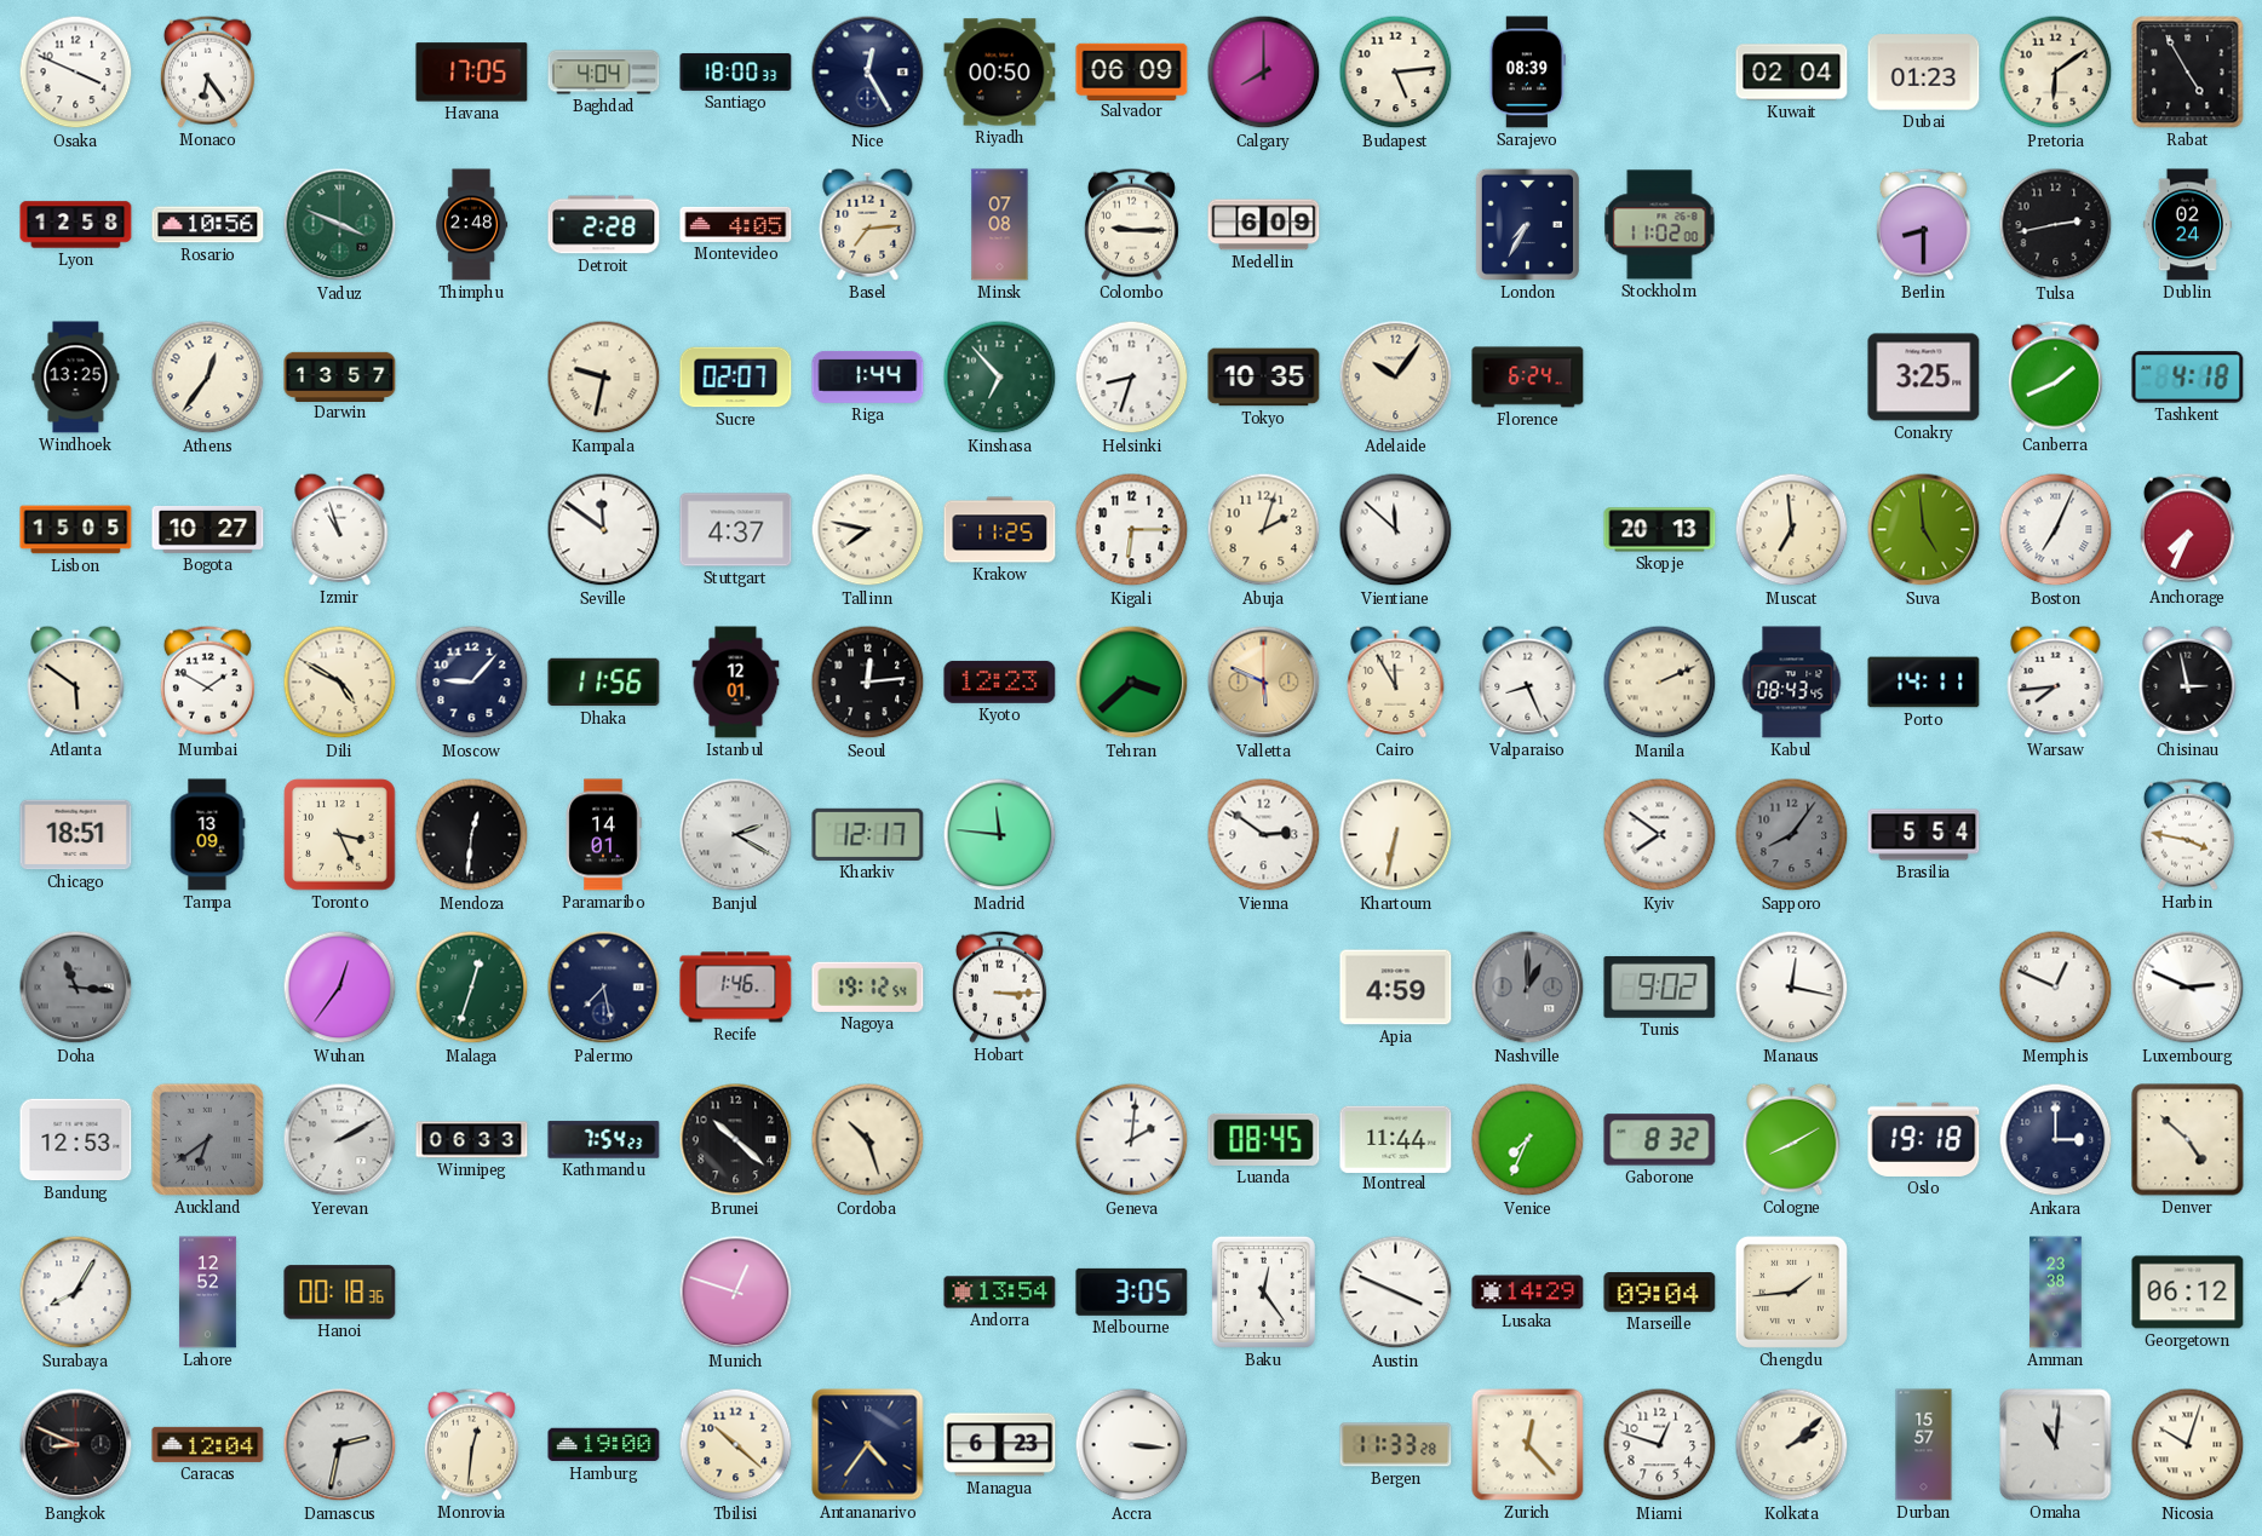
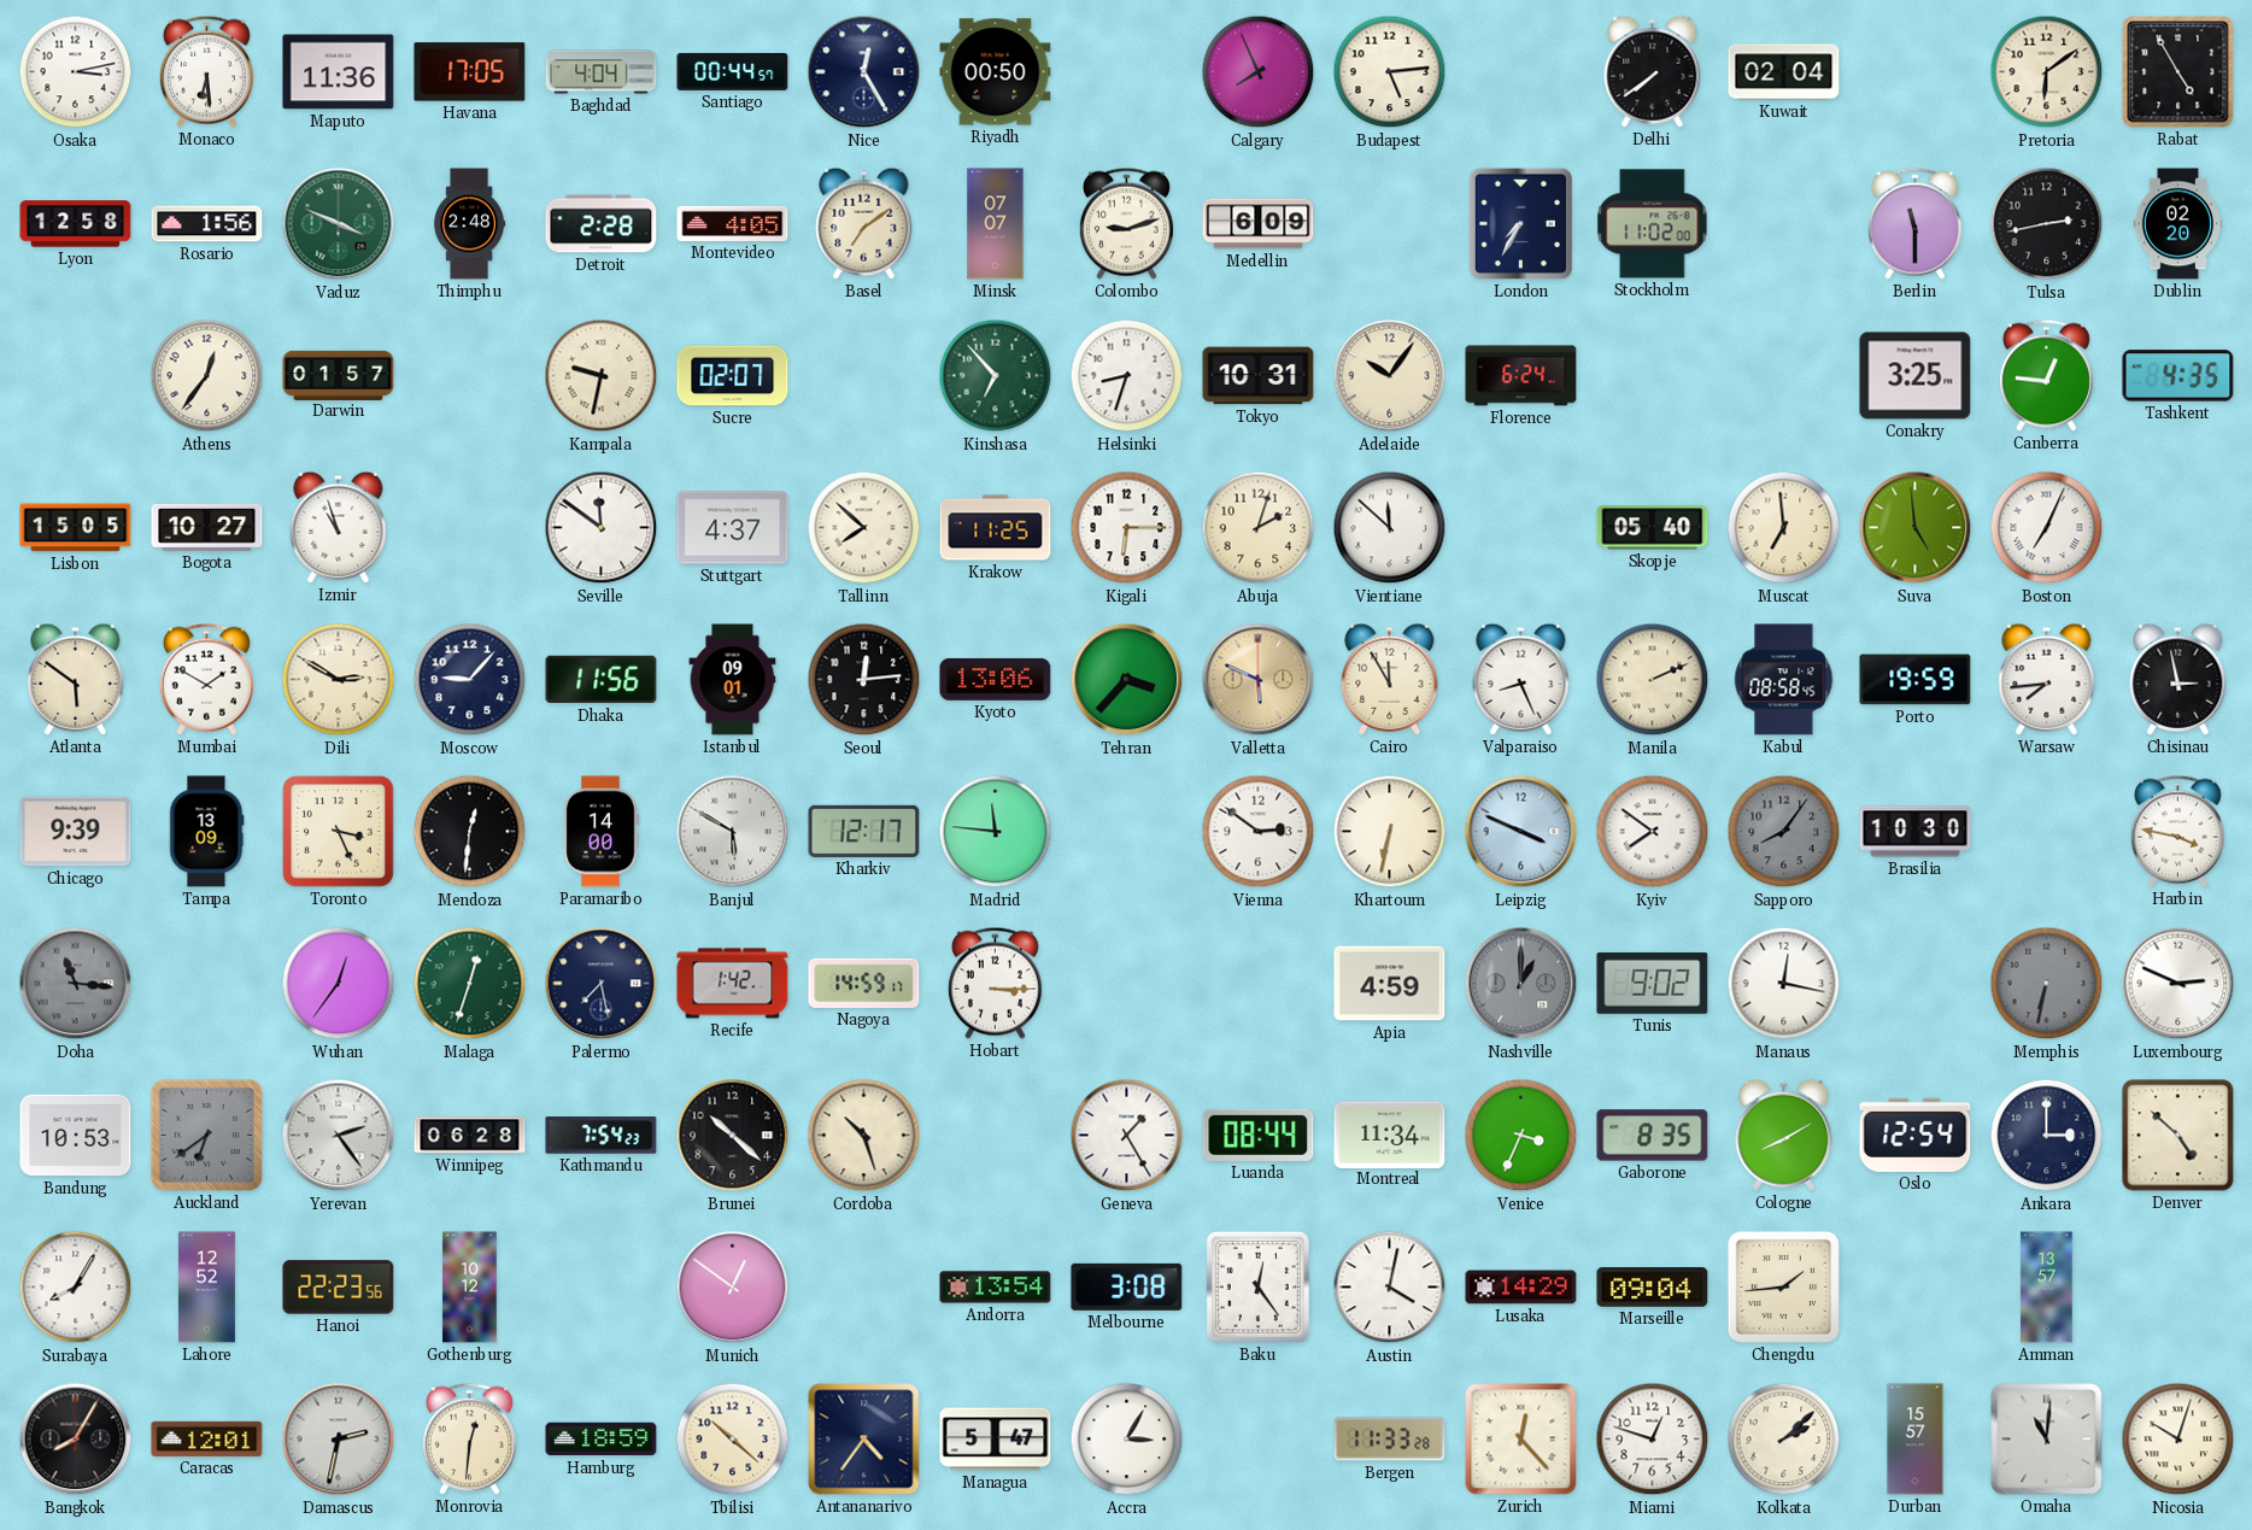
Osaka: 3:49 -> 3:13 (76, 72)
Monaco: 6:24 -> 6:29 (206, 71)
Maputo: none -> 11:36 (339, 72)
Santiago: 18:00 -> 00:44 (733, 71)
Salvador: 06:09 -> none (1132, 71)
Calgary: 8:00 -> 7:56 (1259, 72)
Sarajevo: 08:39 -> none (1527, 73)
Delhi: none -> 7:39 (1653, 71)
Dubai: 01:23 -> none (1924, 73)
Rosario: 10:56 -> 1:56 (207, 224)
Basel: 7:14 -> 7:09 (864, 223)
Minsk: 07:08 -> 07:07 (996, 224)
Colombo: 9:15 -> 9:12 (1126, 223)
Berlin: 8:30 -> 11:30 (1914, 223)
Dublin: 02:24 -> 02:20 (2177, 224)
Windhoek: 13:25 -> none (76, 378)
Darwin: 13:57 -> 01:57 (339, 375)
Riga: 1:44 -> none (868, 376)
Tokyo: 10:35 -> 10:31 (1259, 376)
Canberra: 1:41 -> 12:46 (2046, 375)
Tashkent: 4:18 -> 4:35 (2178, 376)
Tallinn: 7:47 -> 7:52 (864, 528)
Skopje: 20:13 -> 05:40 (1653, 528)
Anchorage: 7:34 -> none (2187, 529)
Dili: 4:50 -> 2:50 (339, 680)
Istanbul: 12:01 -> 09:01 (733, 680)
Kyoto: 12:23 -> 13:06 (996, 679)
Tehran: 3:38 -> 3:37 (1127, 680)
Kabul: 08:43 -> 08:58 (1784, 680)
Porto: 14:11 -> 19:59 (1916, 680)
Chicago: 18:51 -> 9:39 (76, 832)
Paramaribo: 14:01 -> 14:00 (600, 832)
Banjul: 2:20 -> 5:50 (733, 832)
Leipzig: none -> 3:49 (1521, 832)
Brasilia: 5:54 -> 10:30 (1916, 832)
Recife: 1:46 -> 1:42 (733, 984)
Nagoya: 19:12 -> 14:59 (864, 983)
Memphis: 12:49 -> 6:32 (2047, 984)
Memphis dial: white -> grey (2047, 984)
Bandung: 12:53 -> 10:53 (76, 1136)
Yerevan: 2:10 -> 2:24 (339, 1136)
Winnipeg: 06:33 -> 06:28 (470, 1136)
Geneva: 2:01 -> 1:25 (1127, 1136)
Luanda: 08:45 -> 08:44 (1259, 1135)
Montreal: 11:44 -> 11:34 (1390, 1135)
Venice: 7:34 -> 3:34 (1521, 1136)
Gaborone: 8:32 -> 8:35 (1653, 1136)
Oslo: 19:18 -> 12:54 (1916, 1135)
Hanoi: 00:18 -> 22:23 (339, 1288)
Gothenburg: none -> 10:12 (470, 1288)
Munich: 12:48 -> 12:51 (733, 1288)
Melbourne: 3:05 -> 3:08 (1127, 1286)
Austin: 3:49 -> 4:02 (1390, 1288)
Amman: 23:38 -> 13:57 (2047, 1288)
Georgetown: 06:12 -> none (2188, 1293)
Bangkok: 8:49 -> 8:05 (76, 1440)
Caracas: 12:04 -> 12:01 (207, 1438)
Hamburg: 19:00 -> 18:59 (602, 1440)
Managua: 6:23 -> 5:47 (996, 1440)
Accra: 3:16 -> 3:05 (1127, 1440)
